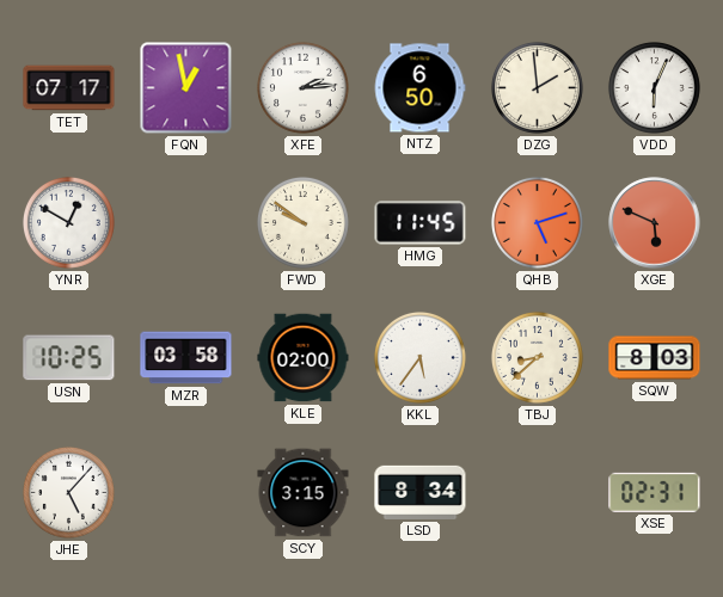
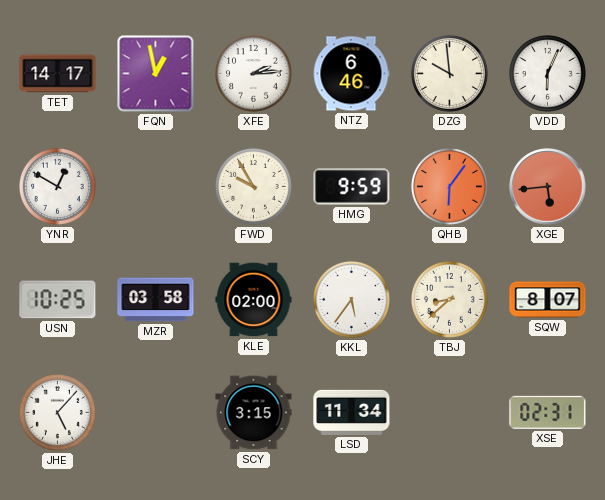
TET: 07:17 -> 14:17 (58, 74)
NTZ: 6:50 -> 6:46 (351, 74)
DZG: 1:59 -> 9:59 (449, 73)
FWD: 9:51 -> 9:55 (253, 186)
HMG: 11:45 -> 9:59 (352, 187)
QHB: 5:12 -> 6:06 (449, 186)
XGE: 5:49 -> 5:44 (548, 187)
SQW: 8:03 -> 8:07 (548, 300)
LSD: 8:34 -> 11:34 (352, 412)
